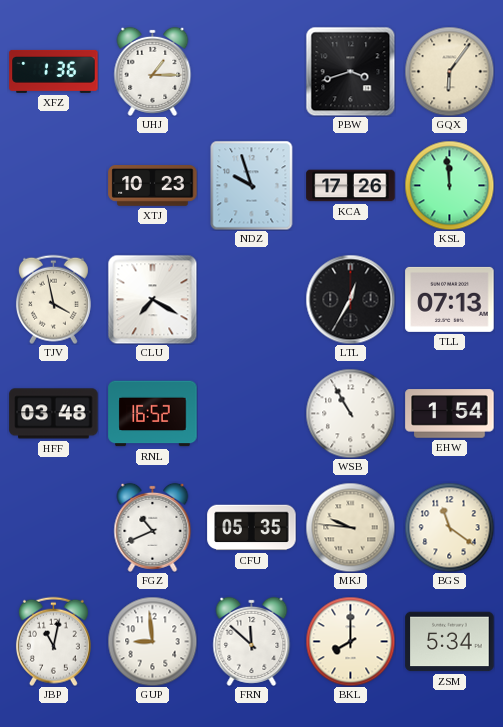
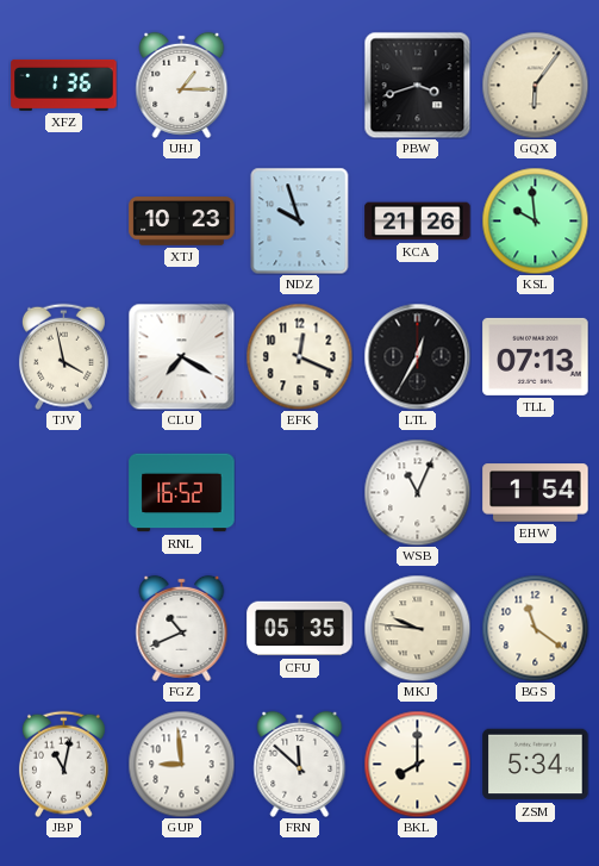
KCA: 17:26 -> 21:26 (418, 222)
KSL: 11:59 -> 9:59 (535, 220)
EFK: none -> 12:19 (299, 356)
HFF: 03:48 -> none (54, 414)
WSB: 10:55 -> 11:04 (417, 492)
